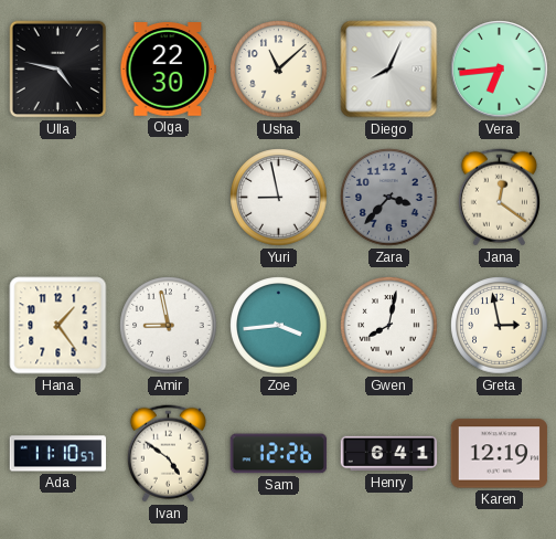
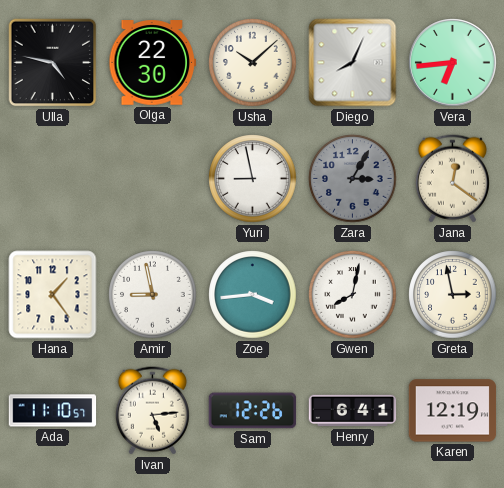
Usha: 11:08 -> 10:08 (253, 63)
Zara: 3:37 -> 3:05 (353, 179)
Ivan: 4:51 -> 5:14 (152, 411)
